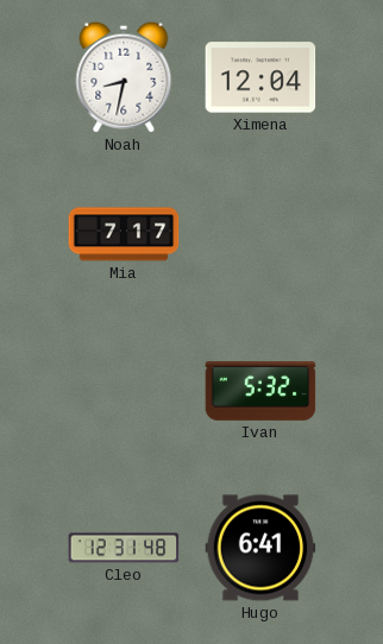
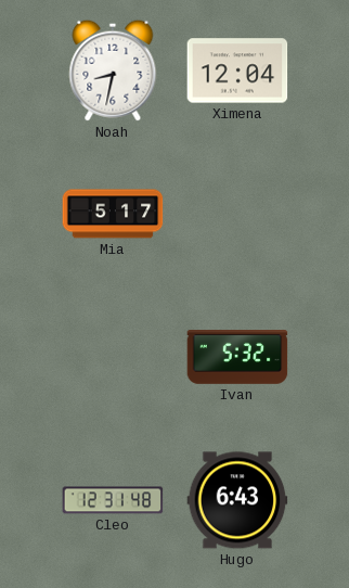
Mia: 7:17 -> 5:17 (113, 214)
Hugo: 6:41 -> 6:43 (237, 500)
